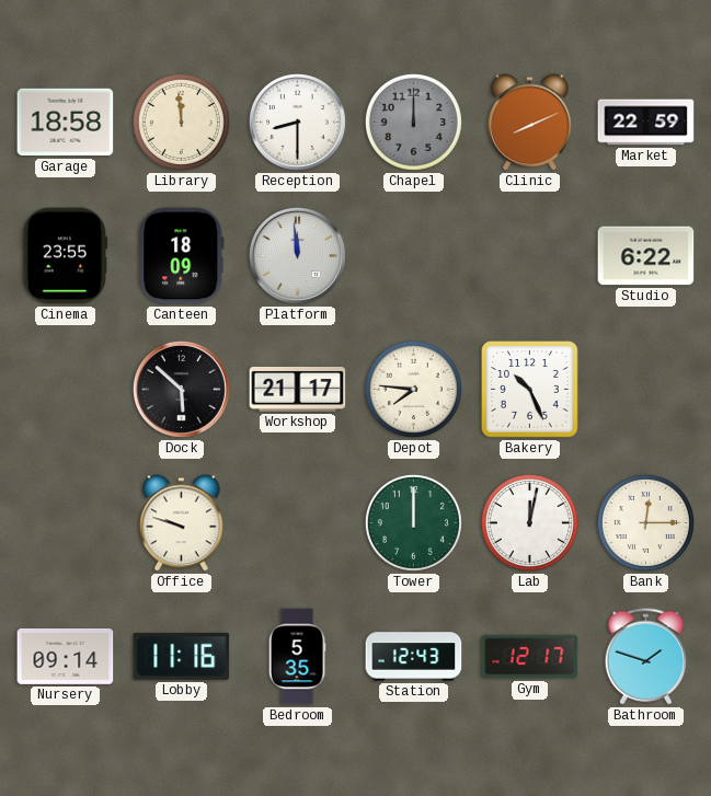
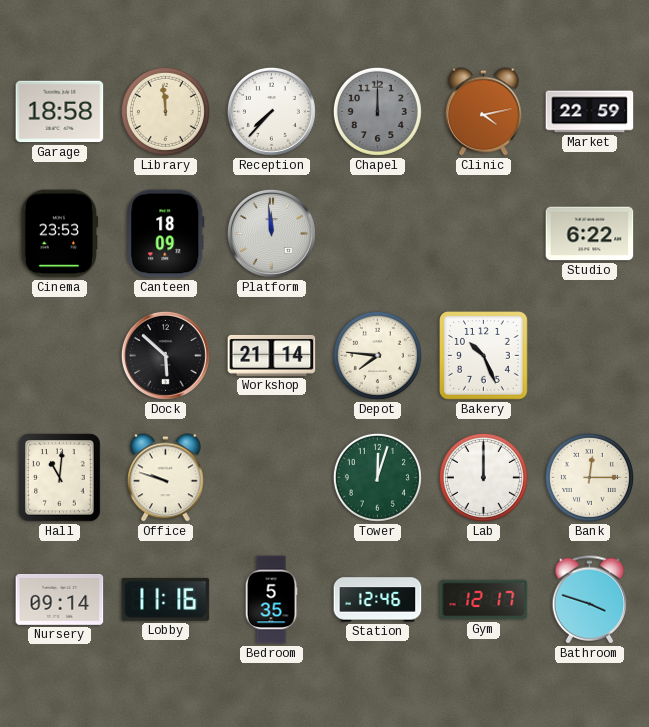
Reception: 8:30 -> 7:37 (271, 111)
Clinic: 8:11 -> 4:13 (484, 112)
Cinema: 23:55 -> 23:53 (59, 234)
Workshop: 21:17 -> 21:14 (272, 355)
Hall: none -> 11:01 (60, 478)
Tower: 12:00 -> 12:03 (377, 477)
Lab: 12:02 -> 12:00 (483, 477)
Station: 12:43 -> 12:46 (378, 600)
Bathroom: 1:48 -> 3:48 (590, 600)
